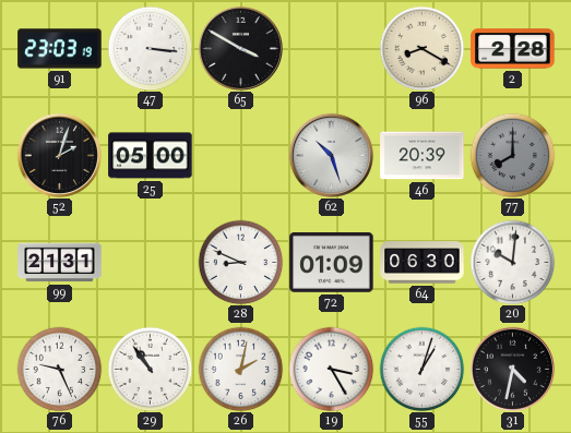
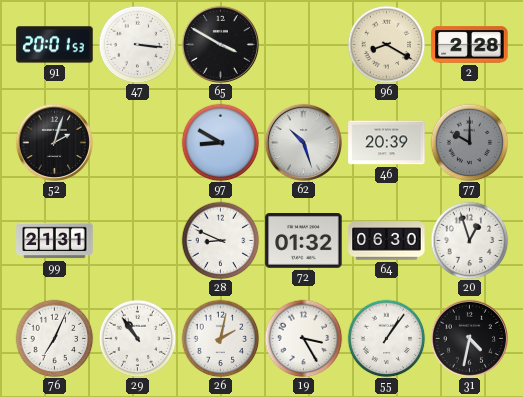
91: 23:03 -> 20:01 (55, 45)
25: 05:00 -> none (151, 156)
97: none -> 8:50 (220, 142)
77: 8:00 -> 10:00 (469, 142)
72: 01:09 -> 01:32 (304, 241)
20: 10:01 -> 12:57 (469, 240)
76: 9:26 -> 7:04 (54, 338)
55: 1:03 -> 1:06 (386, 338)
